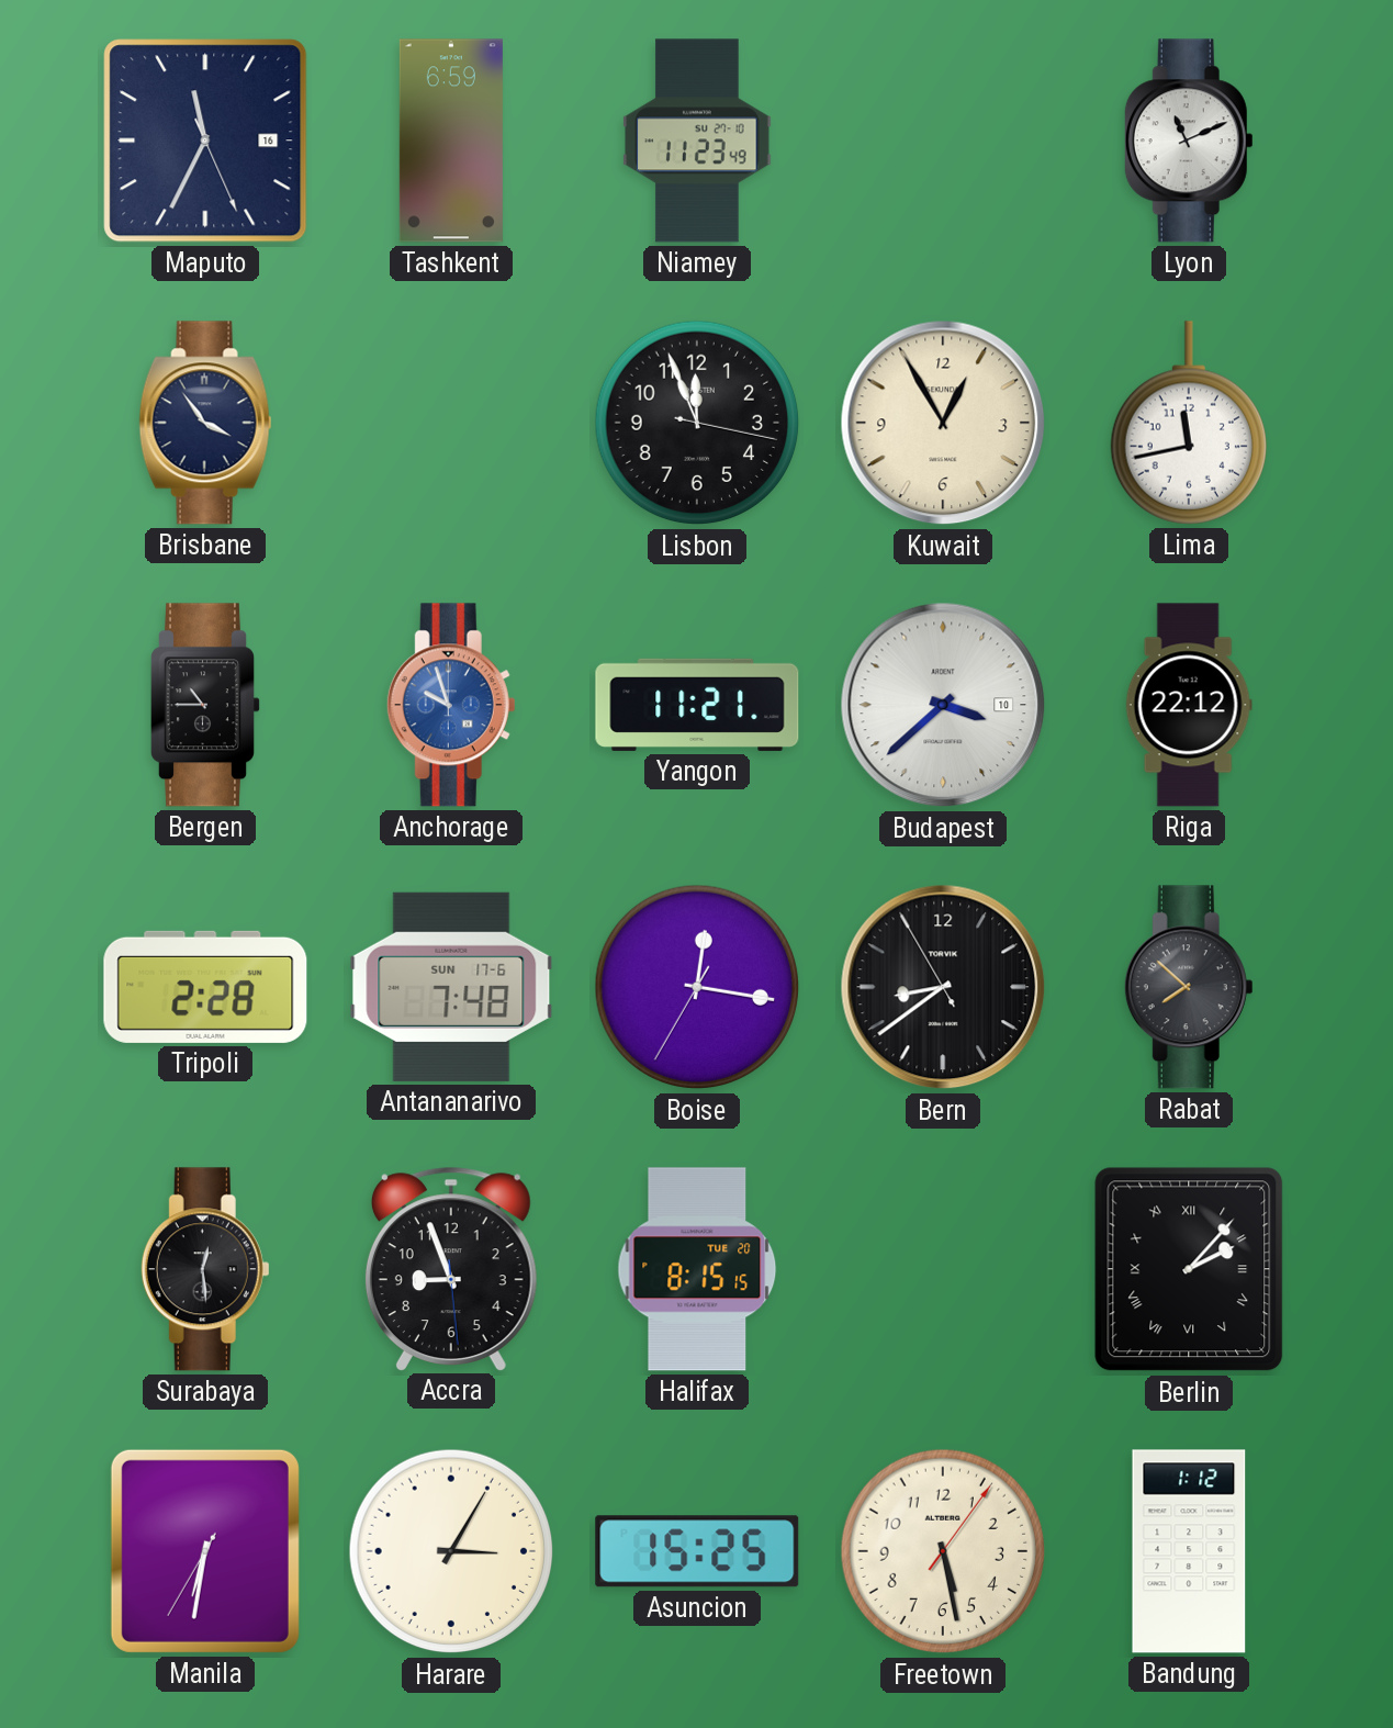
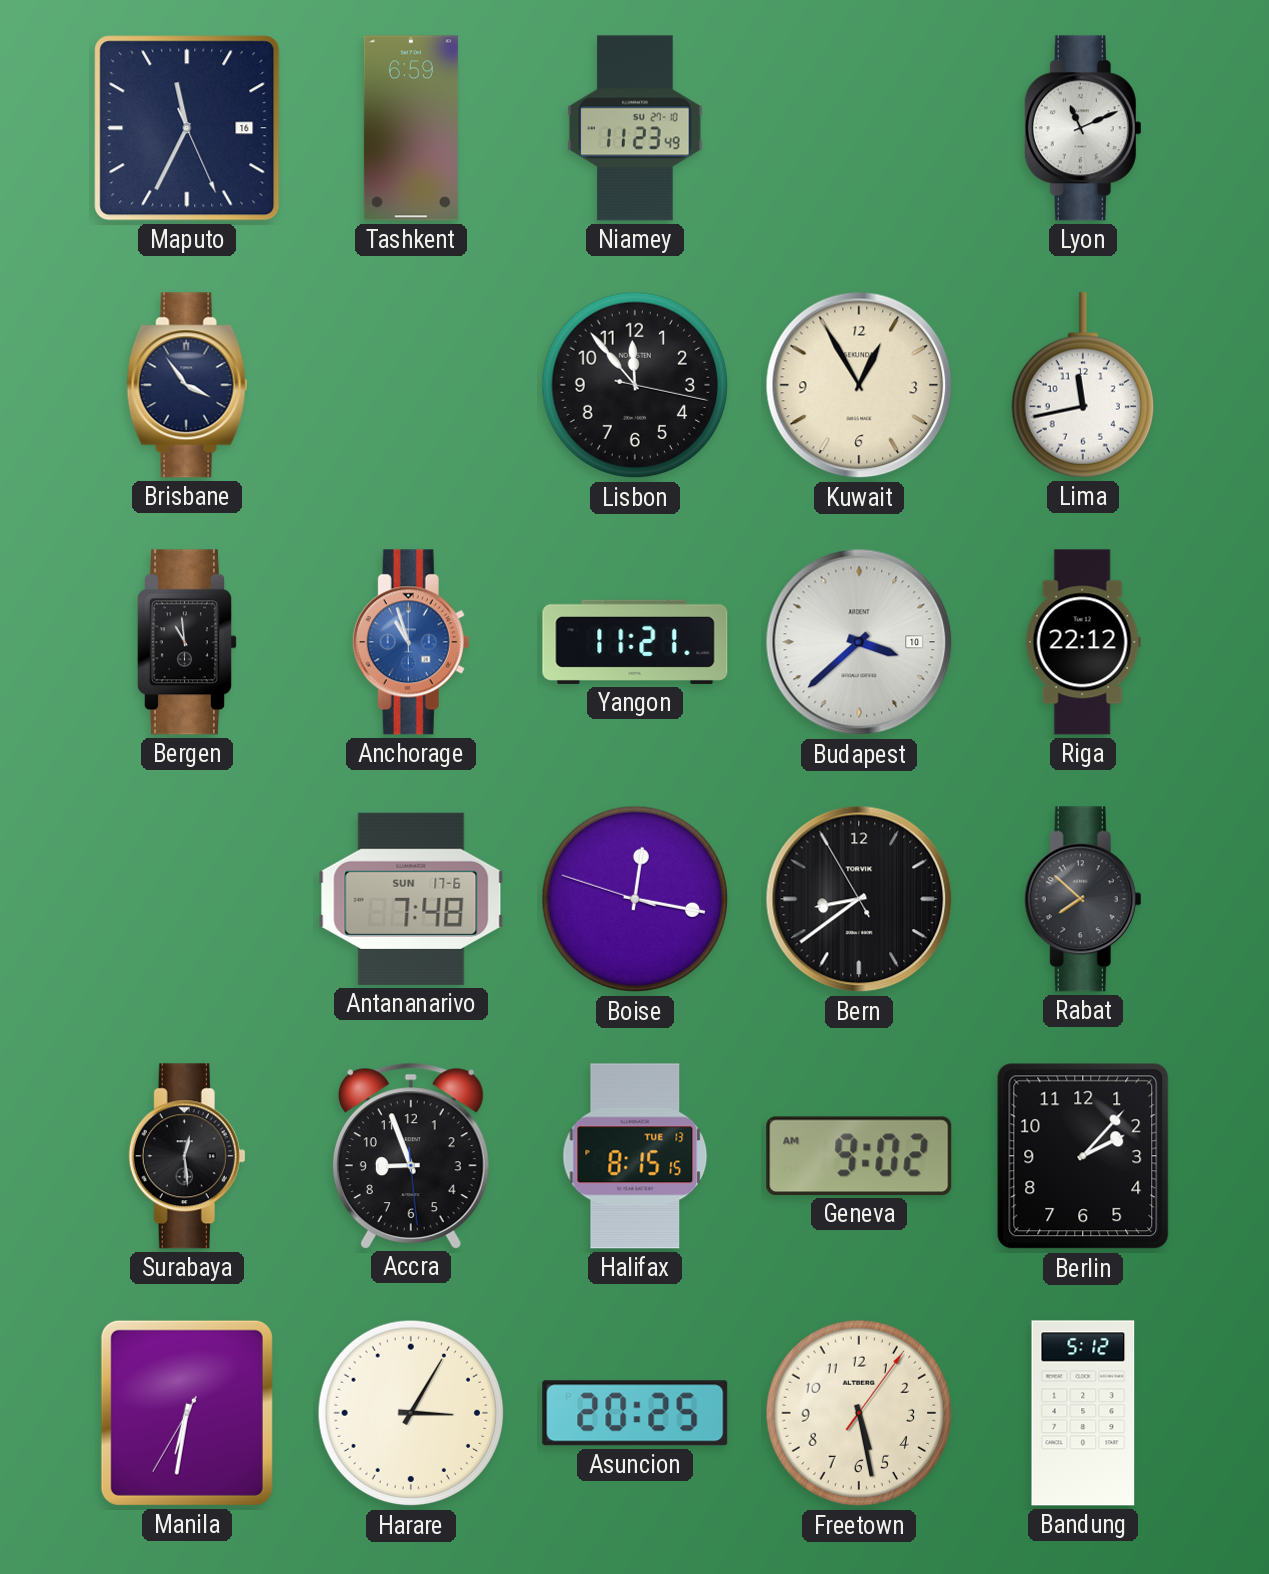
Lisbon: 11:56 -> 11:53 (635, 385)
Bergen: 10:45 -> 10:59 (187, 642)
Anchorage: 9:57 -> 10:57 (411, 642)
Tripoli: 2:28 -> none (205, 987)
Boise: 12:16:35 -> 12:16:48 (635, 899)
Halifax date: TUE 20 -> TUE 13 (635, 1156)
Geneva: none -> 9:02 (859, 1156)
Berlin numerals: Roman -> Arabic (1083, 1156)
Asuncion: 15:25 -> 20:25 (635, 1413)
Bandung: 1:12 -> 5:12 (1083, 1413)
